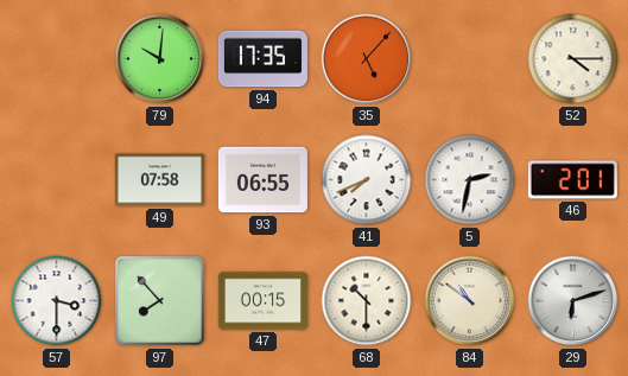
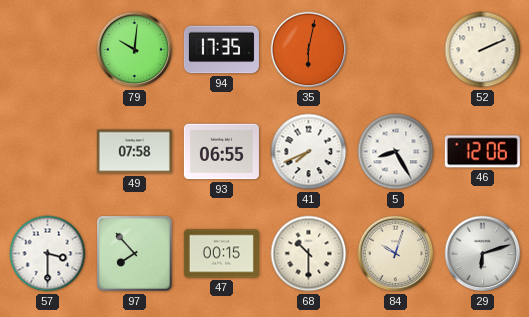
35: 5:07 -> 6:02 (309, 50)
52: 4:15 -> 2:11 (483, 50)
5: 2:32 -> 8:25 (396, 152)
46: 2:01 -> 12:06 (482, 152)
84: 10:51 -> 10:03 (396, 254)
